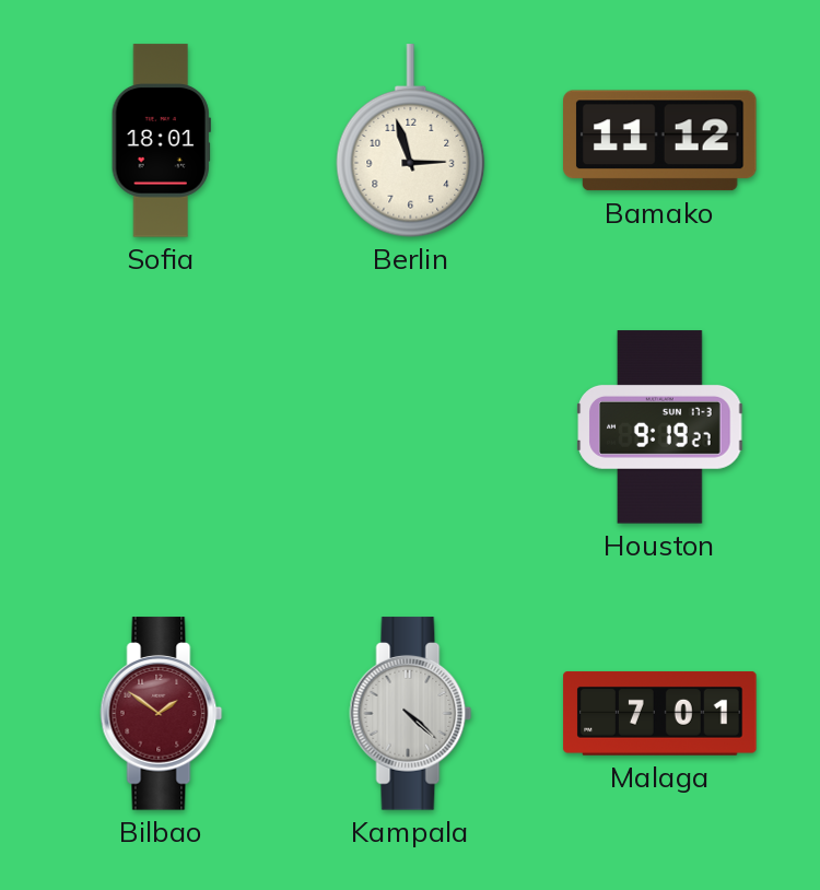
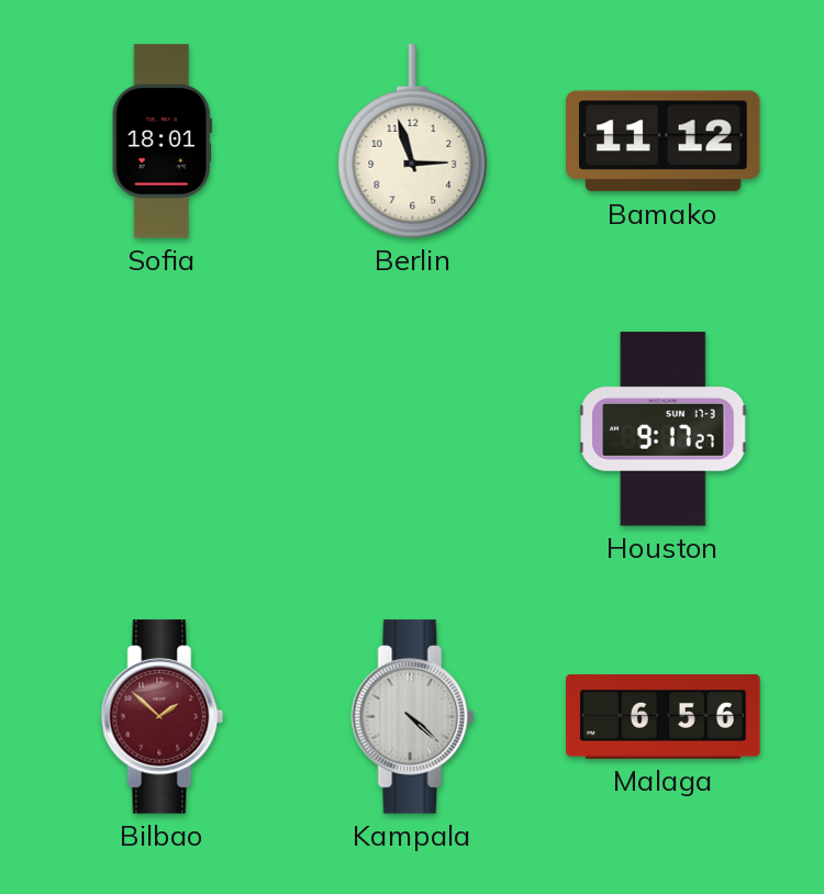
Houston: 9:19 -> 9:17 (664, 429)
Bilbao: 1:51 -> 1:52 (163, 717)
Malaga: 7:01 -> 6:56 (664, 717)
